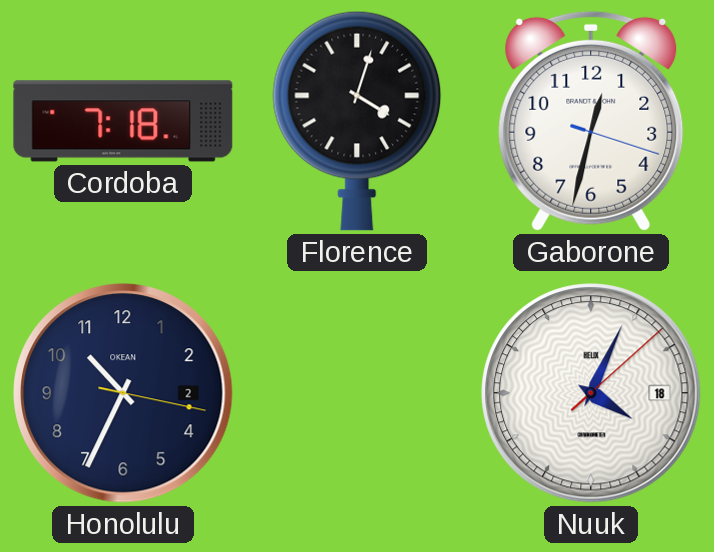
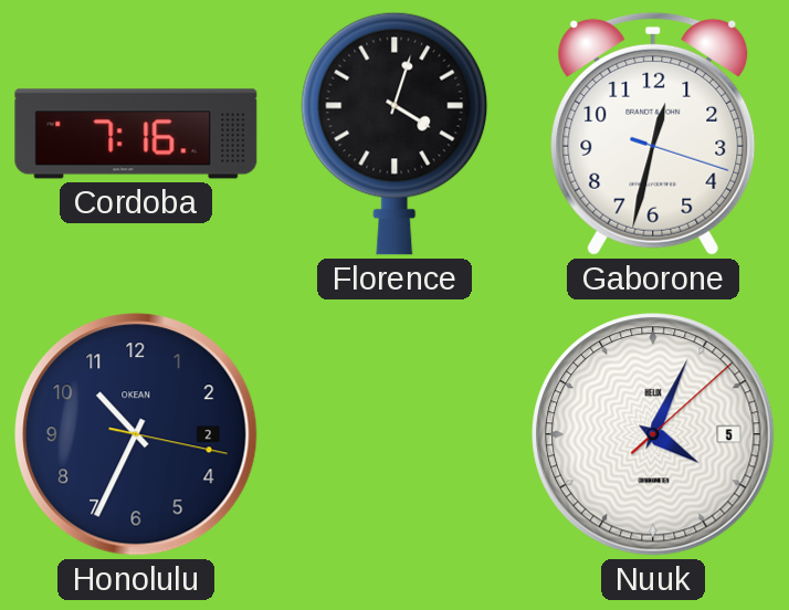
Cordoba: 7:18 -> 7:16 (136, 134)
Nuuk date: 18 -> 5 (653, 434)
